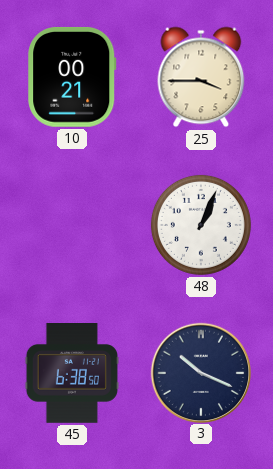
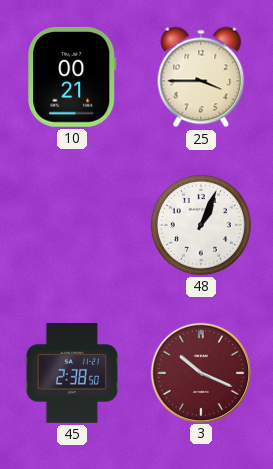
45: 6:38 -> 2:38 (72, 373)
3 dial: navy -> burgundy (200, 372)
